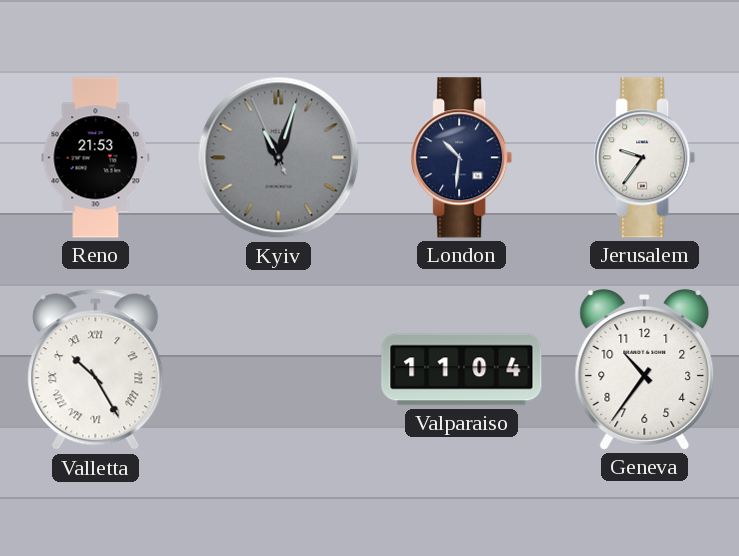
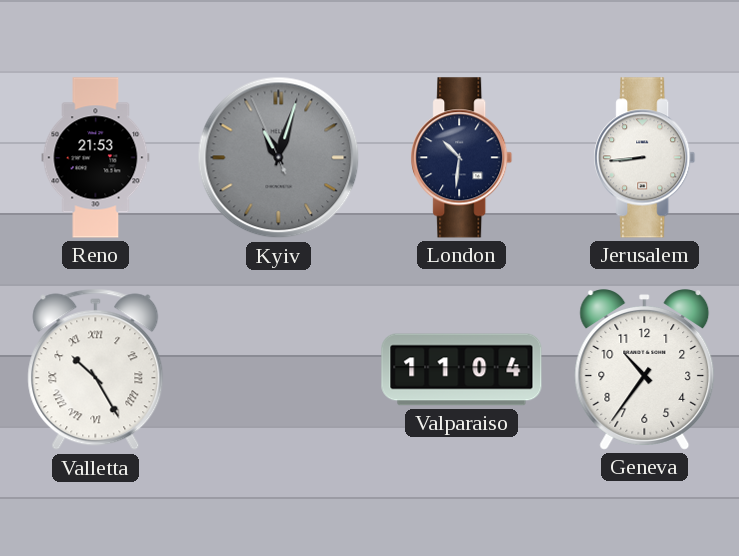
Jerusalem: 9:36 -> 8:44 (645, 158)
